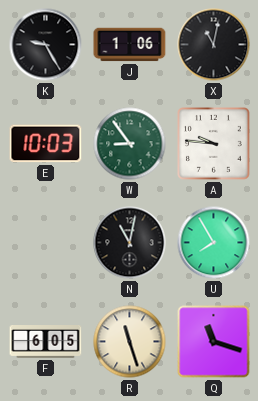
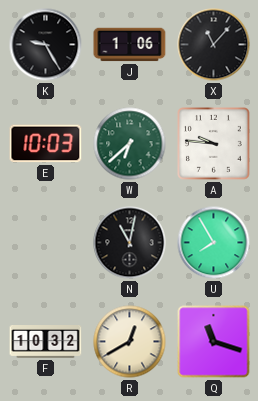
X: 11:02 -> 11:07 (214, 45)
W: 8:54 -> 6:38 (130, 144)
F: 6:05 -> 10:32 (46, 342)
R: 11:27 -> 12:40 (130, 342)
